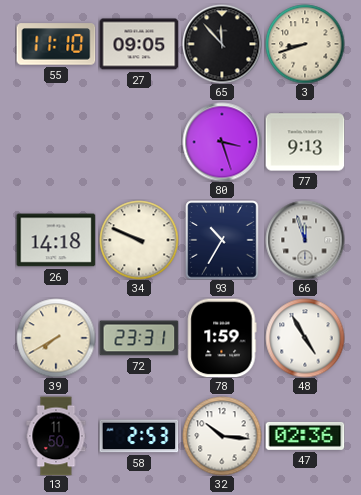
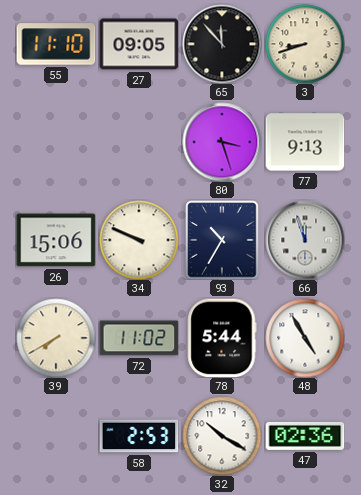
26: 14:18 -> 15:06 (56, 240)
72: 23:31 -> 11:02 (139, 338)
78: 1:59 -> 5:44 (222, 338)
13: 11:50 -> none (56, 436)
32: 10:16 -> 10:20 (222, 436)
